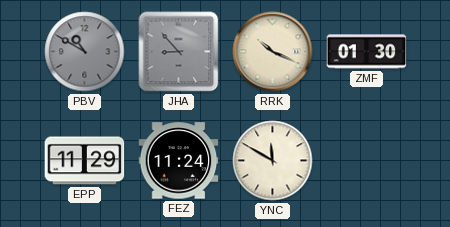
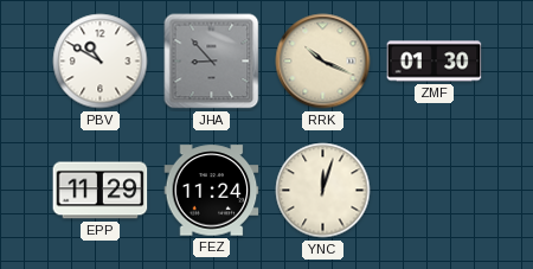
PBV dial: grey -> white (101, 62)
YNC: 11:50 -> 12:03 (323, 191)
